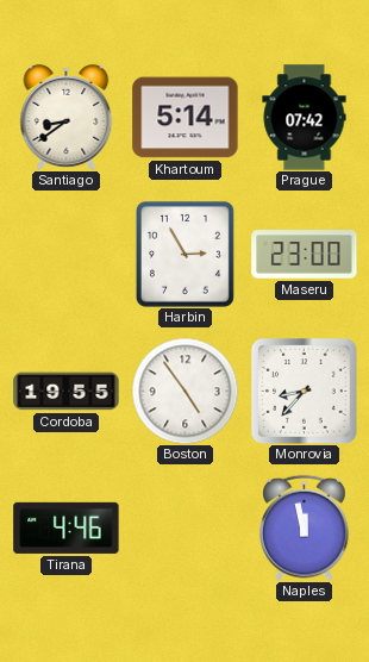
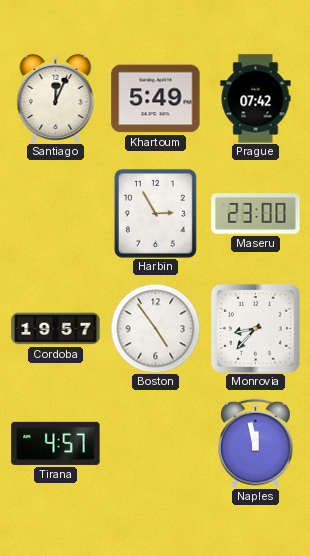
Santiago: 8:39 -> 12:04 (56, 98)
Khartoum: 5:14 -> 5:49 (156, 99)
Cordoba: 19:55 -> 19:57 (56, 329)
Tirana: 4:46 -> 4:57 (56, 443)
